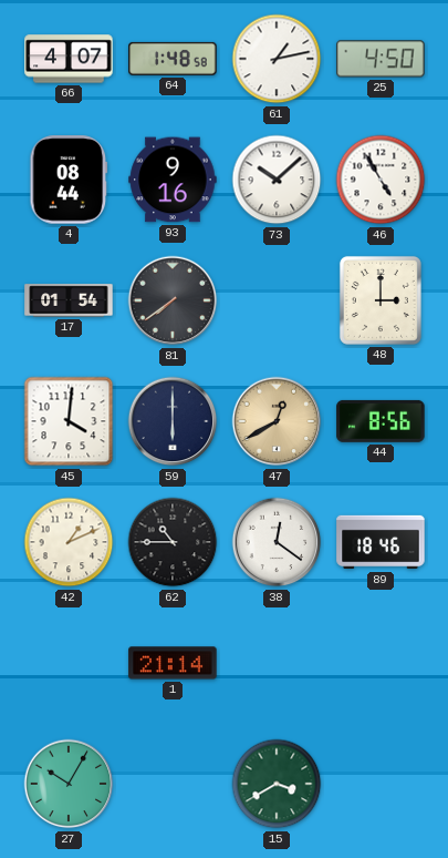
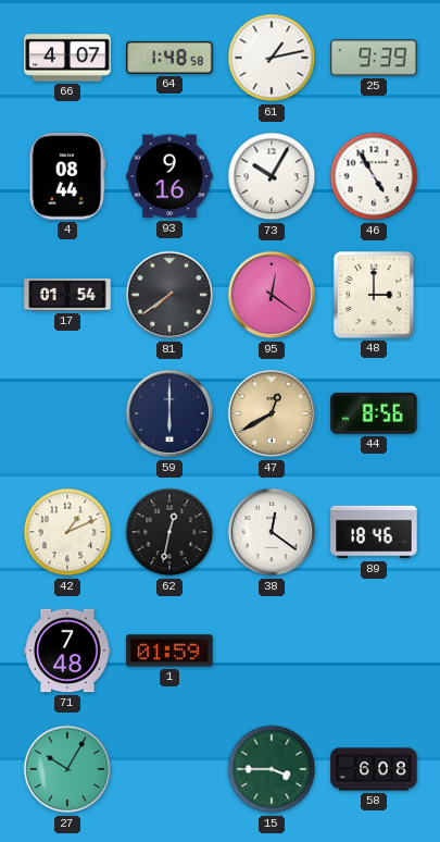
25: 4:50 -> 9:39 (374, 58)
73: 10:08 -> 10:05 (272, 176)
95: none -> 12:21 (272, 295)
45: 4:01 -> none (69, 421)
62: 10:45 -> 12:32 (169, 532)
71: none -> 7:48 (67, 651)
1: 21:14 -> 01:59 (169, 651)
15: 3:40 -> 3:45 (272, 769)
58: none -> 6:08 (374, 769)
